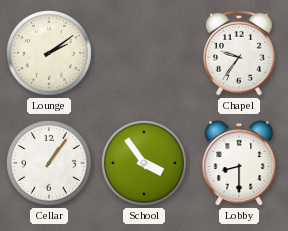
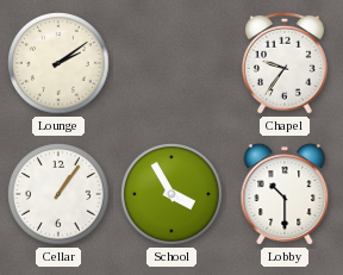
School: 3:54 -> 3:55 (173, 195)
Lobby: 8:30 -> 10:30 (285, 194)
